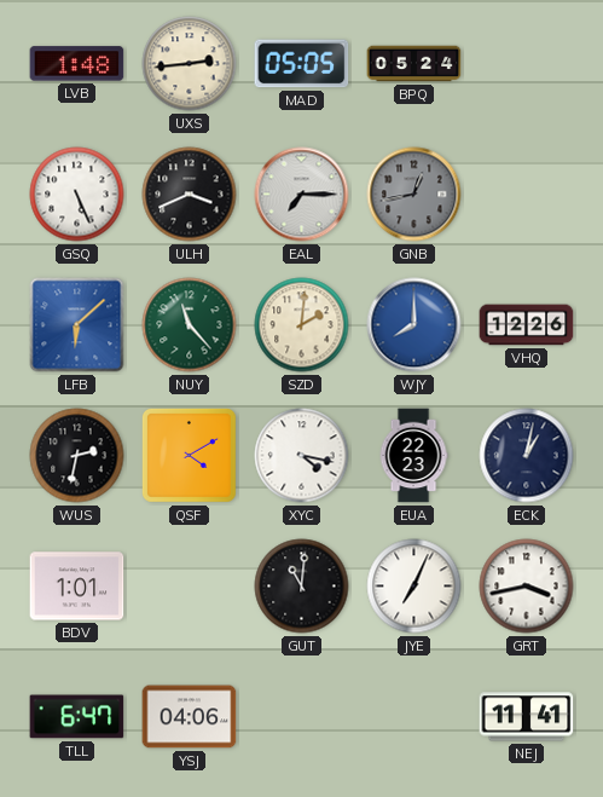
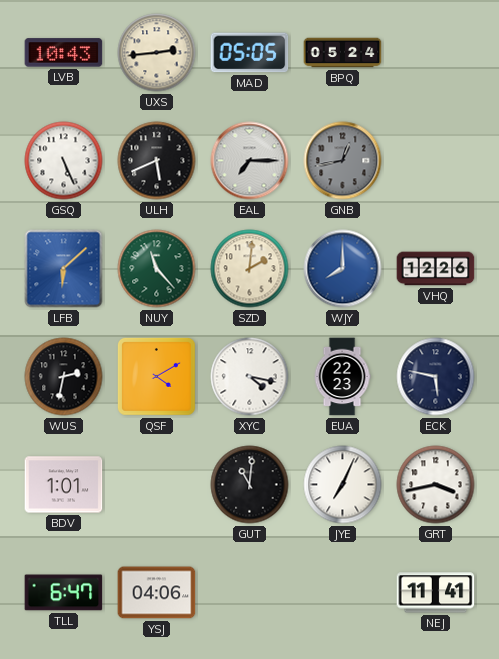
LVB: 1:48 -> 10:43 (64, 53)
ULH: 3:41 -> 5:41 (157, 161)
ECK: 1:02 -> 5:47 (436, 377)
